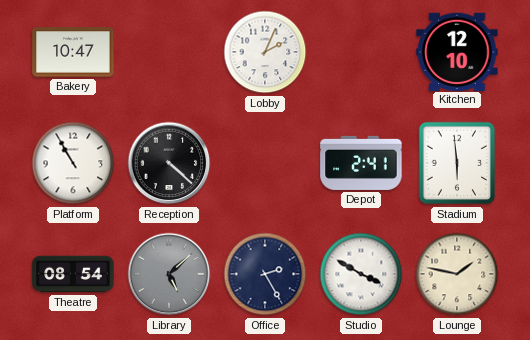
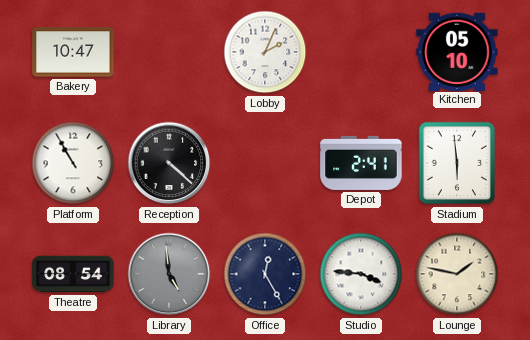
Kitchen: 12:10 -> 05:10 (457, 51)
Library: 5:08 -> 4:59 (169, 274)
Office: 2:25 -> 12:25 (265, 274)
Studio: 3:50 -> 3:46 (361, 274)
